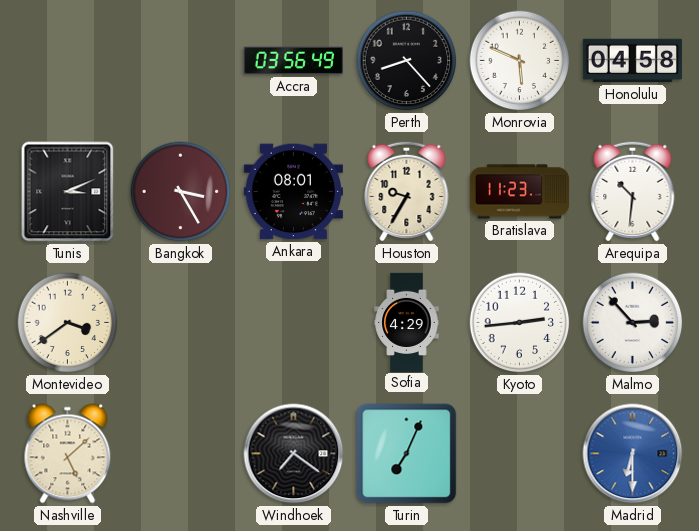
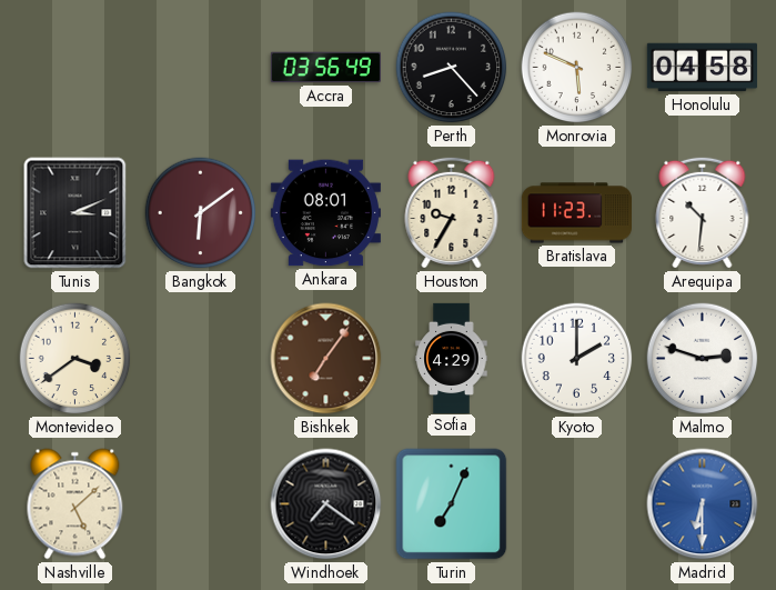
Bangkok: 3:25 -> 6:09 (201, 213)
Bishkek: none -> 7:06 (326, 359)
Kyoto: 2:44 -> 2:00 (577, 359)
Malmo: 2:53 -> 2:48 (703, 359)
